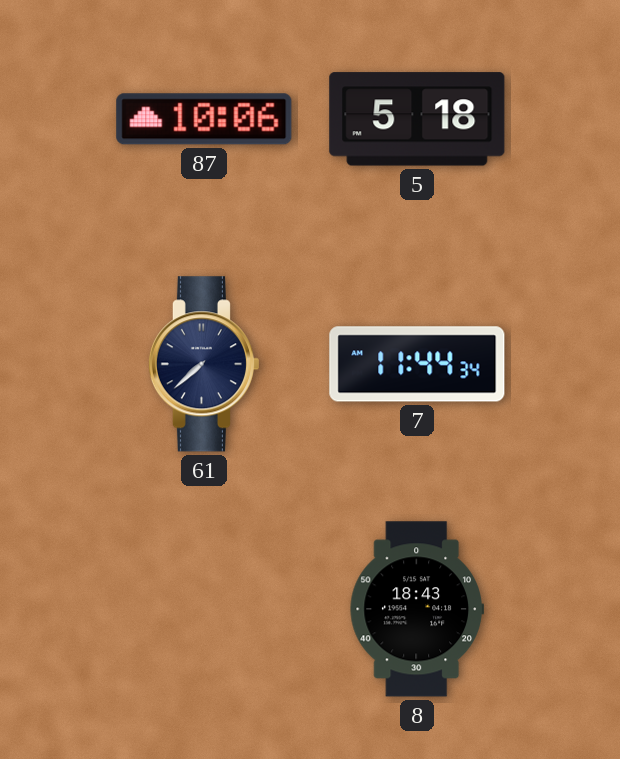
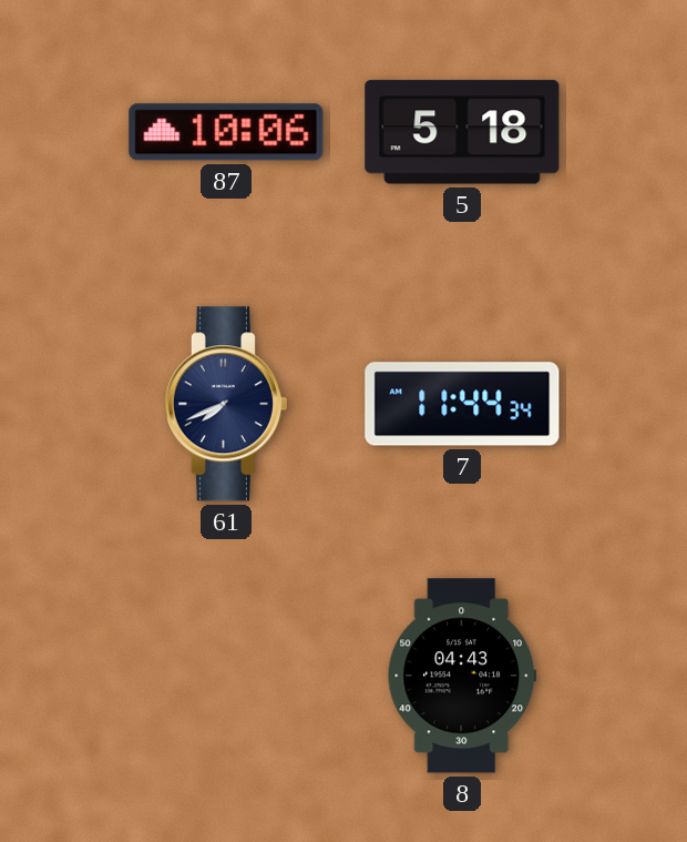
61: 7:38 -> 7:41 (225, 404)
8: 18:43 -> 04:43 (462, 676)
